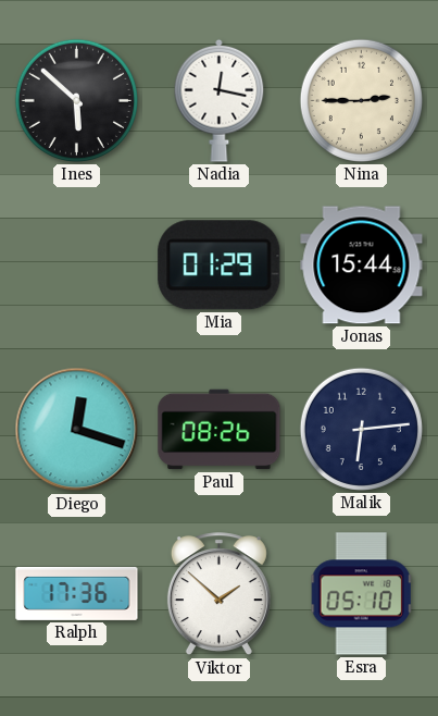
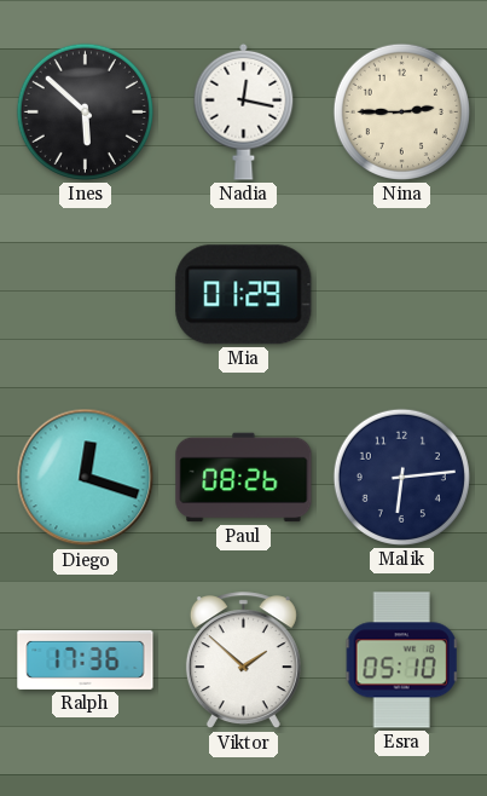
Jonas: 15:44 -> none (362, 266)
